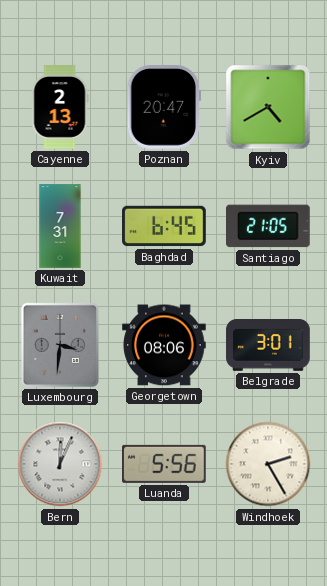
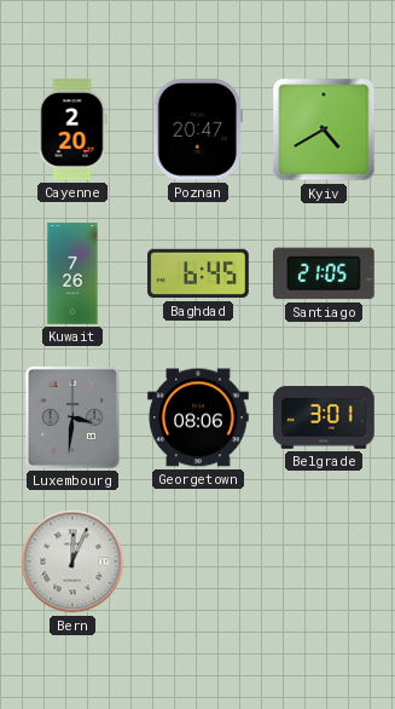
Cayenne: 2:13 -> 2:20 (72, 129)
Kuwait: 7:31 -> 7:26 (72, 273)
Luanda: 5:56 -> none (165, 464)
Windhoek: 2:25 -> none (268, 464)
